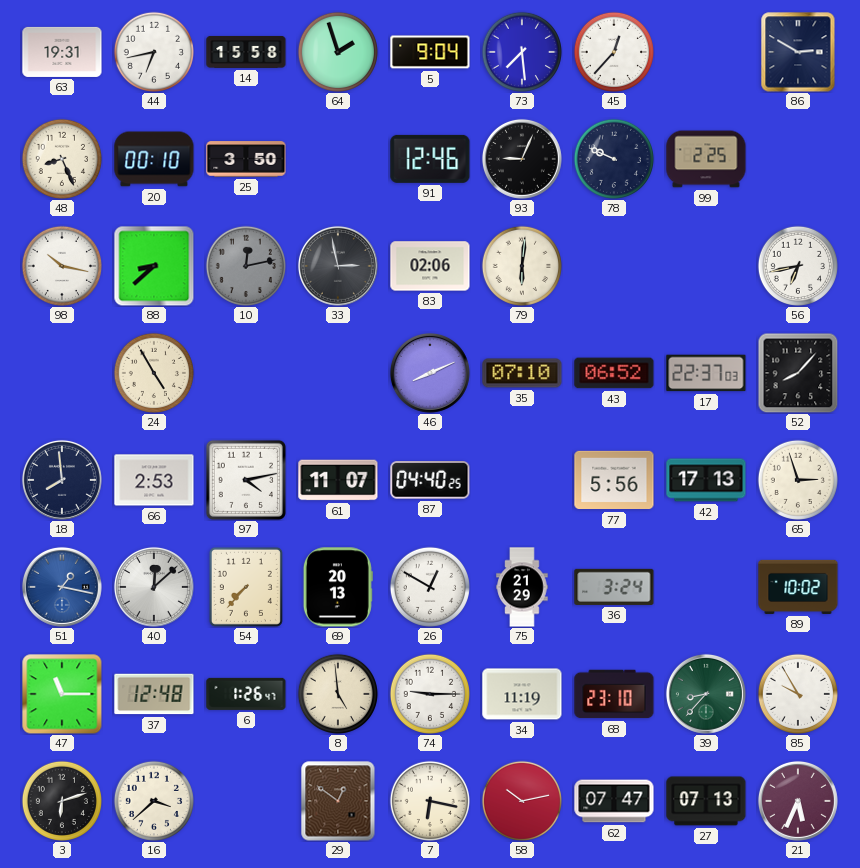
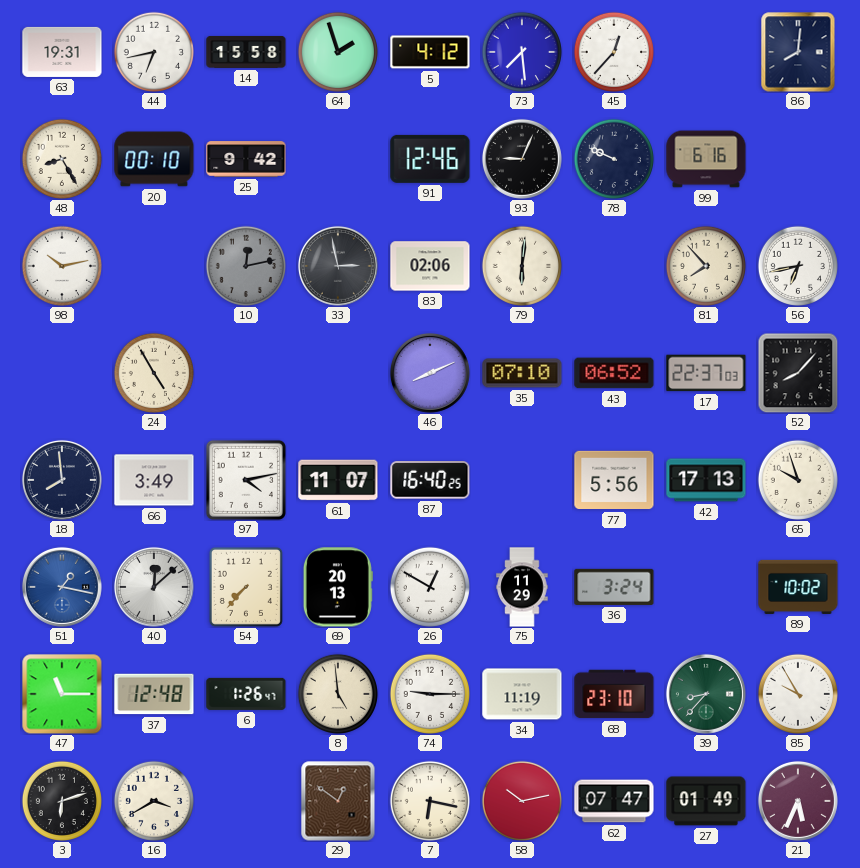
5: 9:04 -> 4:12 (430, 52)
86: 2:50 -> 8:01 (798, 52)
48: 8:26 -> 8:25 (61, 158)
25: 3:50 -> 9:42 (246, 159)
99: 2:25 -> 6:16 (706, 159)
98: 10:17 -> 10:13 (61, 265)
88: 8:38 -> none (154, 266)
81: none -> 7:53 (705, 265)
66: 2:53 -> 3:49 (154, 480)
87: 04:40 -> 16:40 (430, 480)
65: 2:57 -> 9:57 (797, 479)
75: 21:29 -> 11:29 (522, 587)
16: 3:38 -> 3:40 (153, 800)
27: 07:13 -> 01:49 (706, 801)
